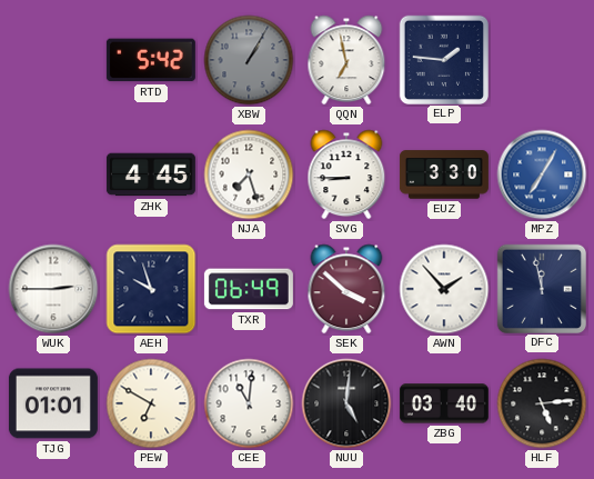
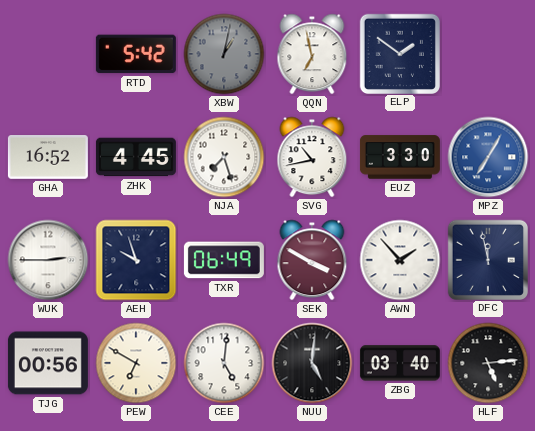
XBW: 1:05 -> 1:02 (224, 54)
ELP: 1:46 -> 1:51 (399, 53)
GHA: none -> 16:52 (48, 158)
SVG: 8:45 -> 10:43 (312, 157)
SEK: 3:52 -> 3:50 (312, 260)
TJG: 01:01 -> 00:56 (48, 363)
CEE: 11:01 -> 5:01 (224, 363)
